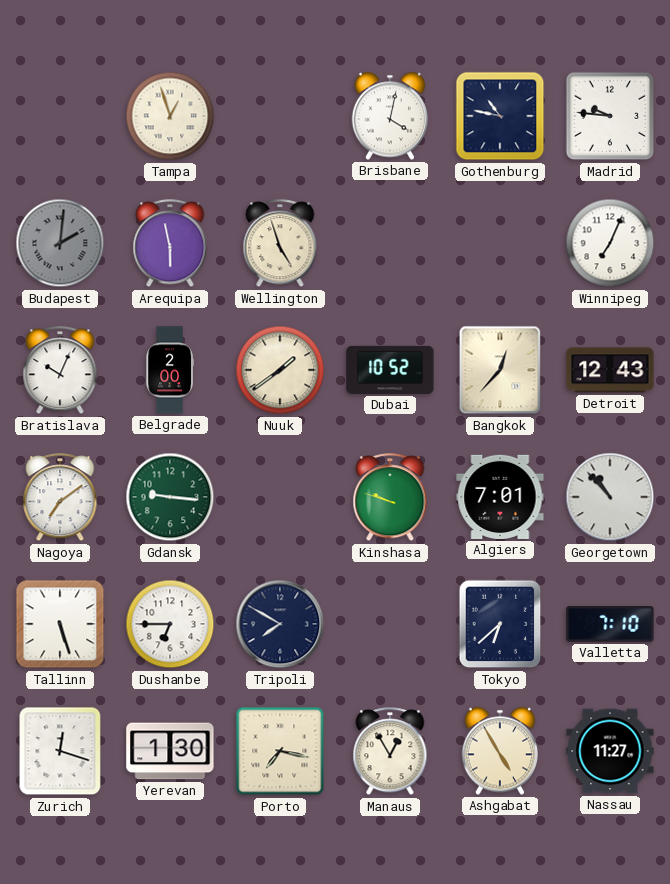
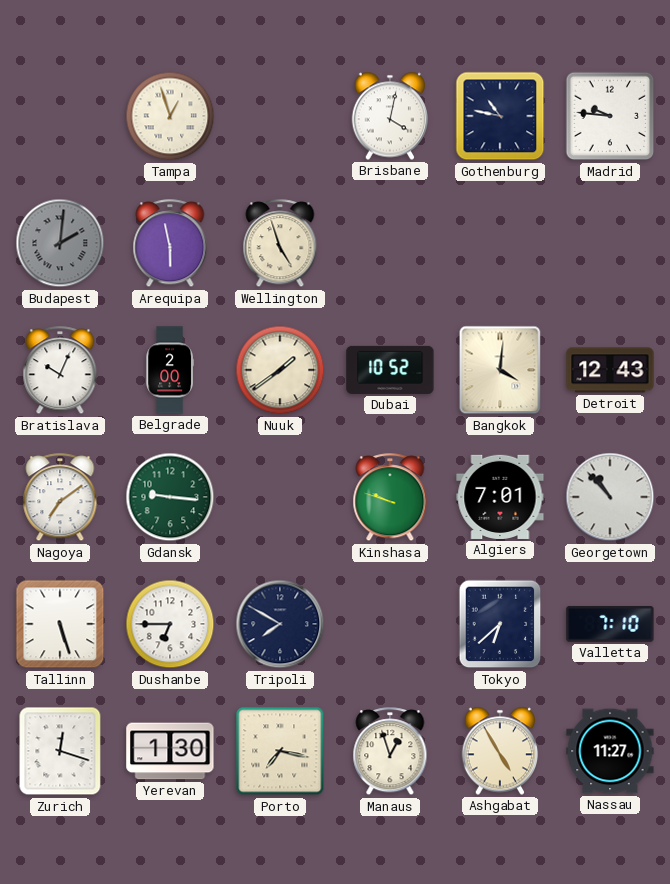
Winnipeg: 7:04 -> none (610, 243)
Bangkok: 12:37 -> 4:01 (500, 370)
Manaus: 12:55 -> 12:57 (390, 752)
